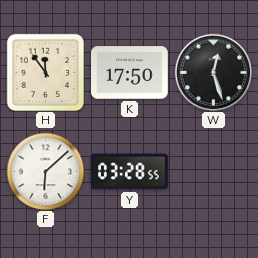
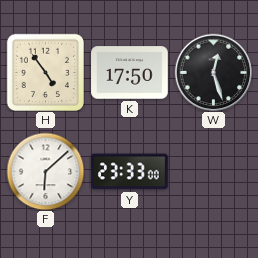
H: 11:54 -> 4:54 (45, 72)
Y: 03:28 -> 23:33 (130, 172)
